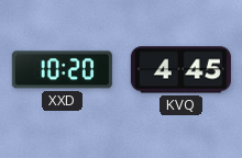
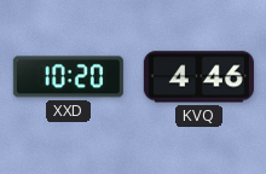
KVQ: 4:45 -> 4:46 (198, 77)
